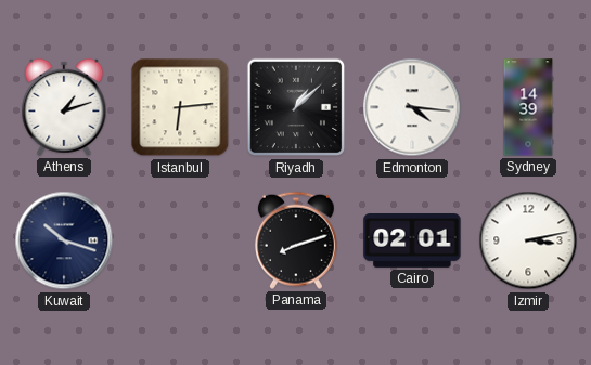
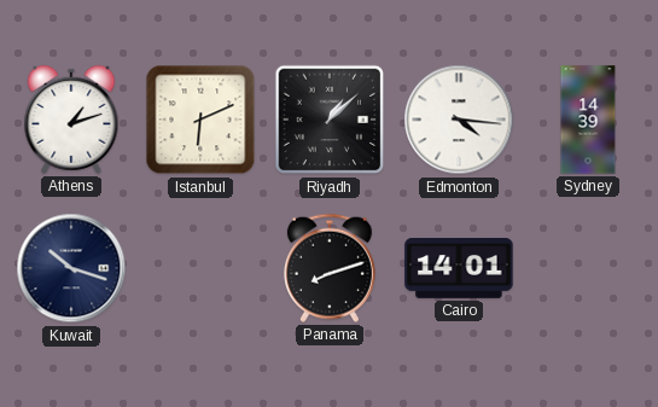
Istanbul: 6:14 -> 6:11 (200, 120)
Cairo: 02:01 -> 14:01 (459, 269)
Izmir: 3:13 -> none (528, 240)
